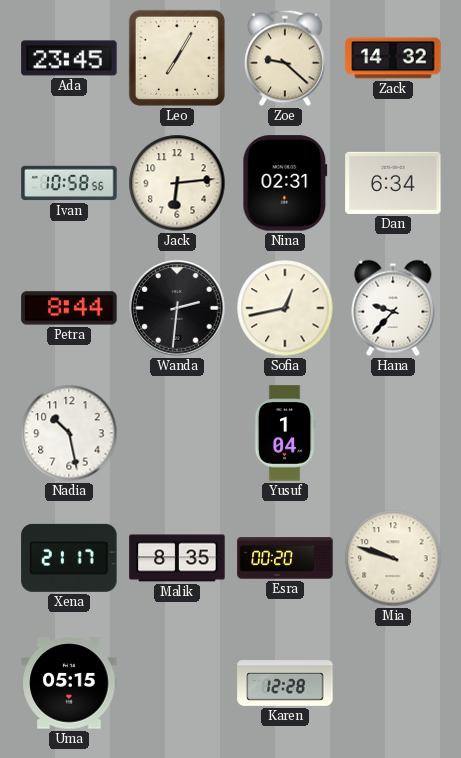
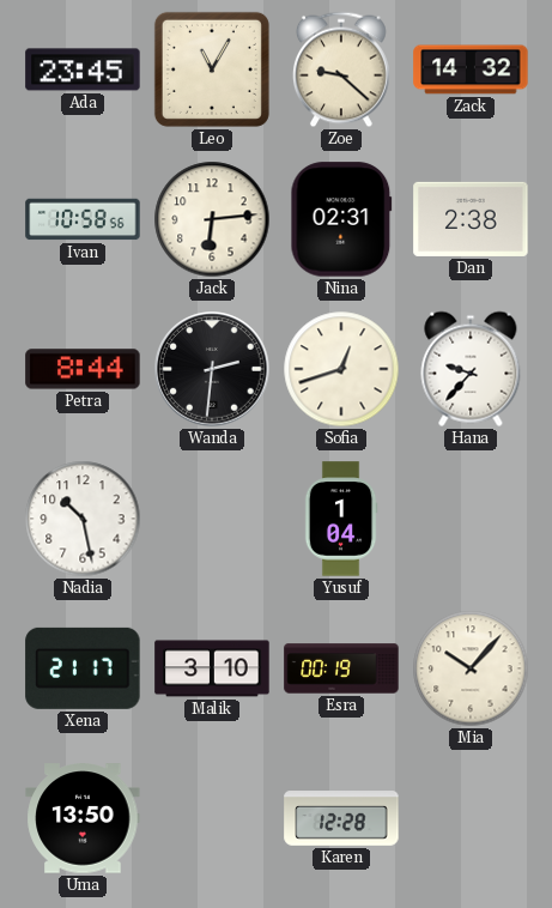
Leo: 7:05 -> 11:05 (212, 69)
Dan: 6:34 -> 2:38 (471, 219)
Sofia: 12:43 -> 12:42 (341, 369)
Malik: 8:35 -> 3:10 (212, 668)
Esra: 00:20 -> 00:19 (341, 668)
Mia: 9:48 -> 10:07 (471, 668)
Uma: 05:15 -> 13:50 (83, 818)
